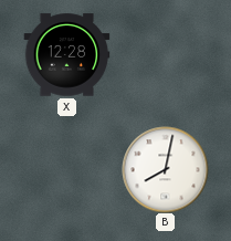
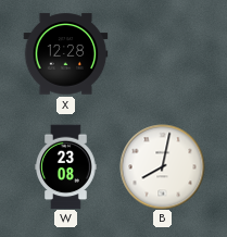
W: none -> 23:08 (66, 166)
